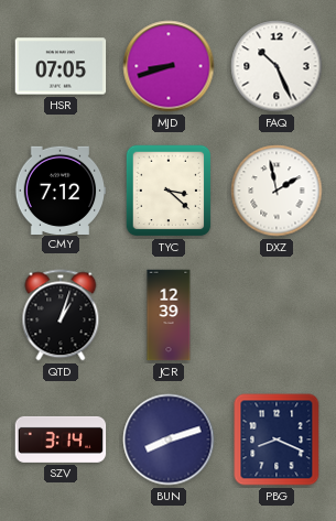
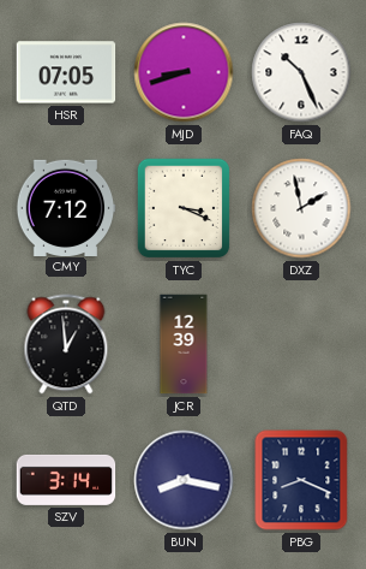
TYC: 3:22 -> 3:19 (184, 208)
QTD: 1:03 -> 12:59 (66, 344)
BUN: 8:12 -> 8:17 (184, 480)
